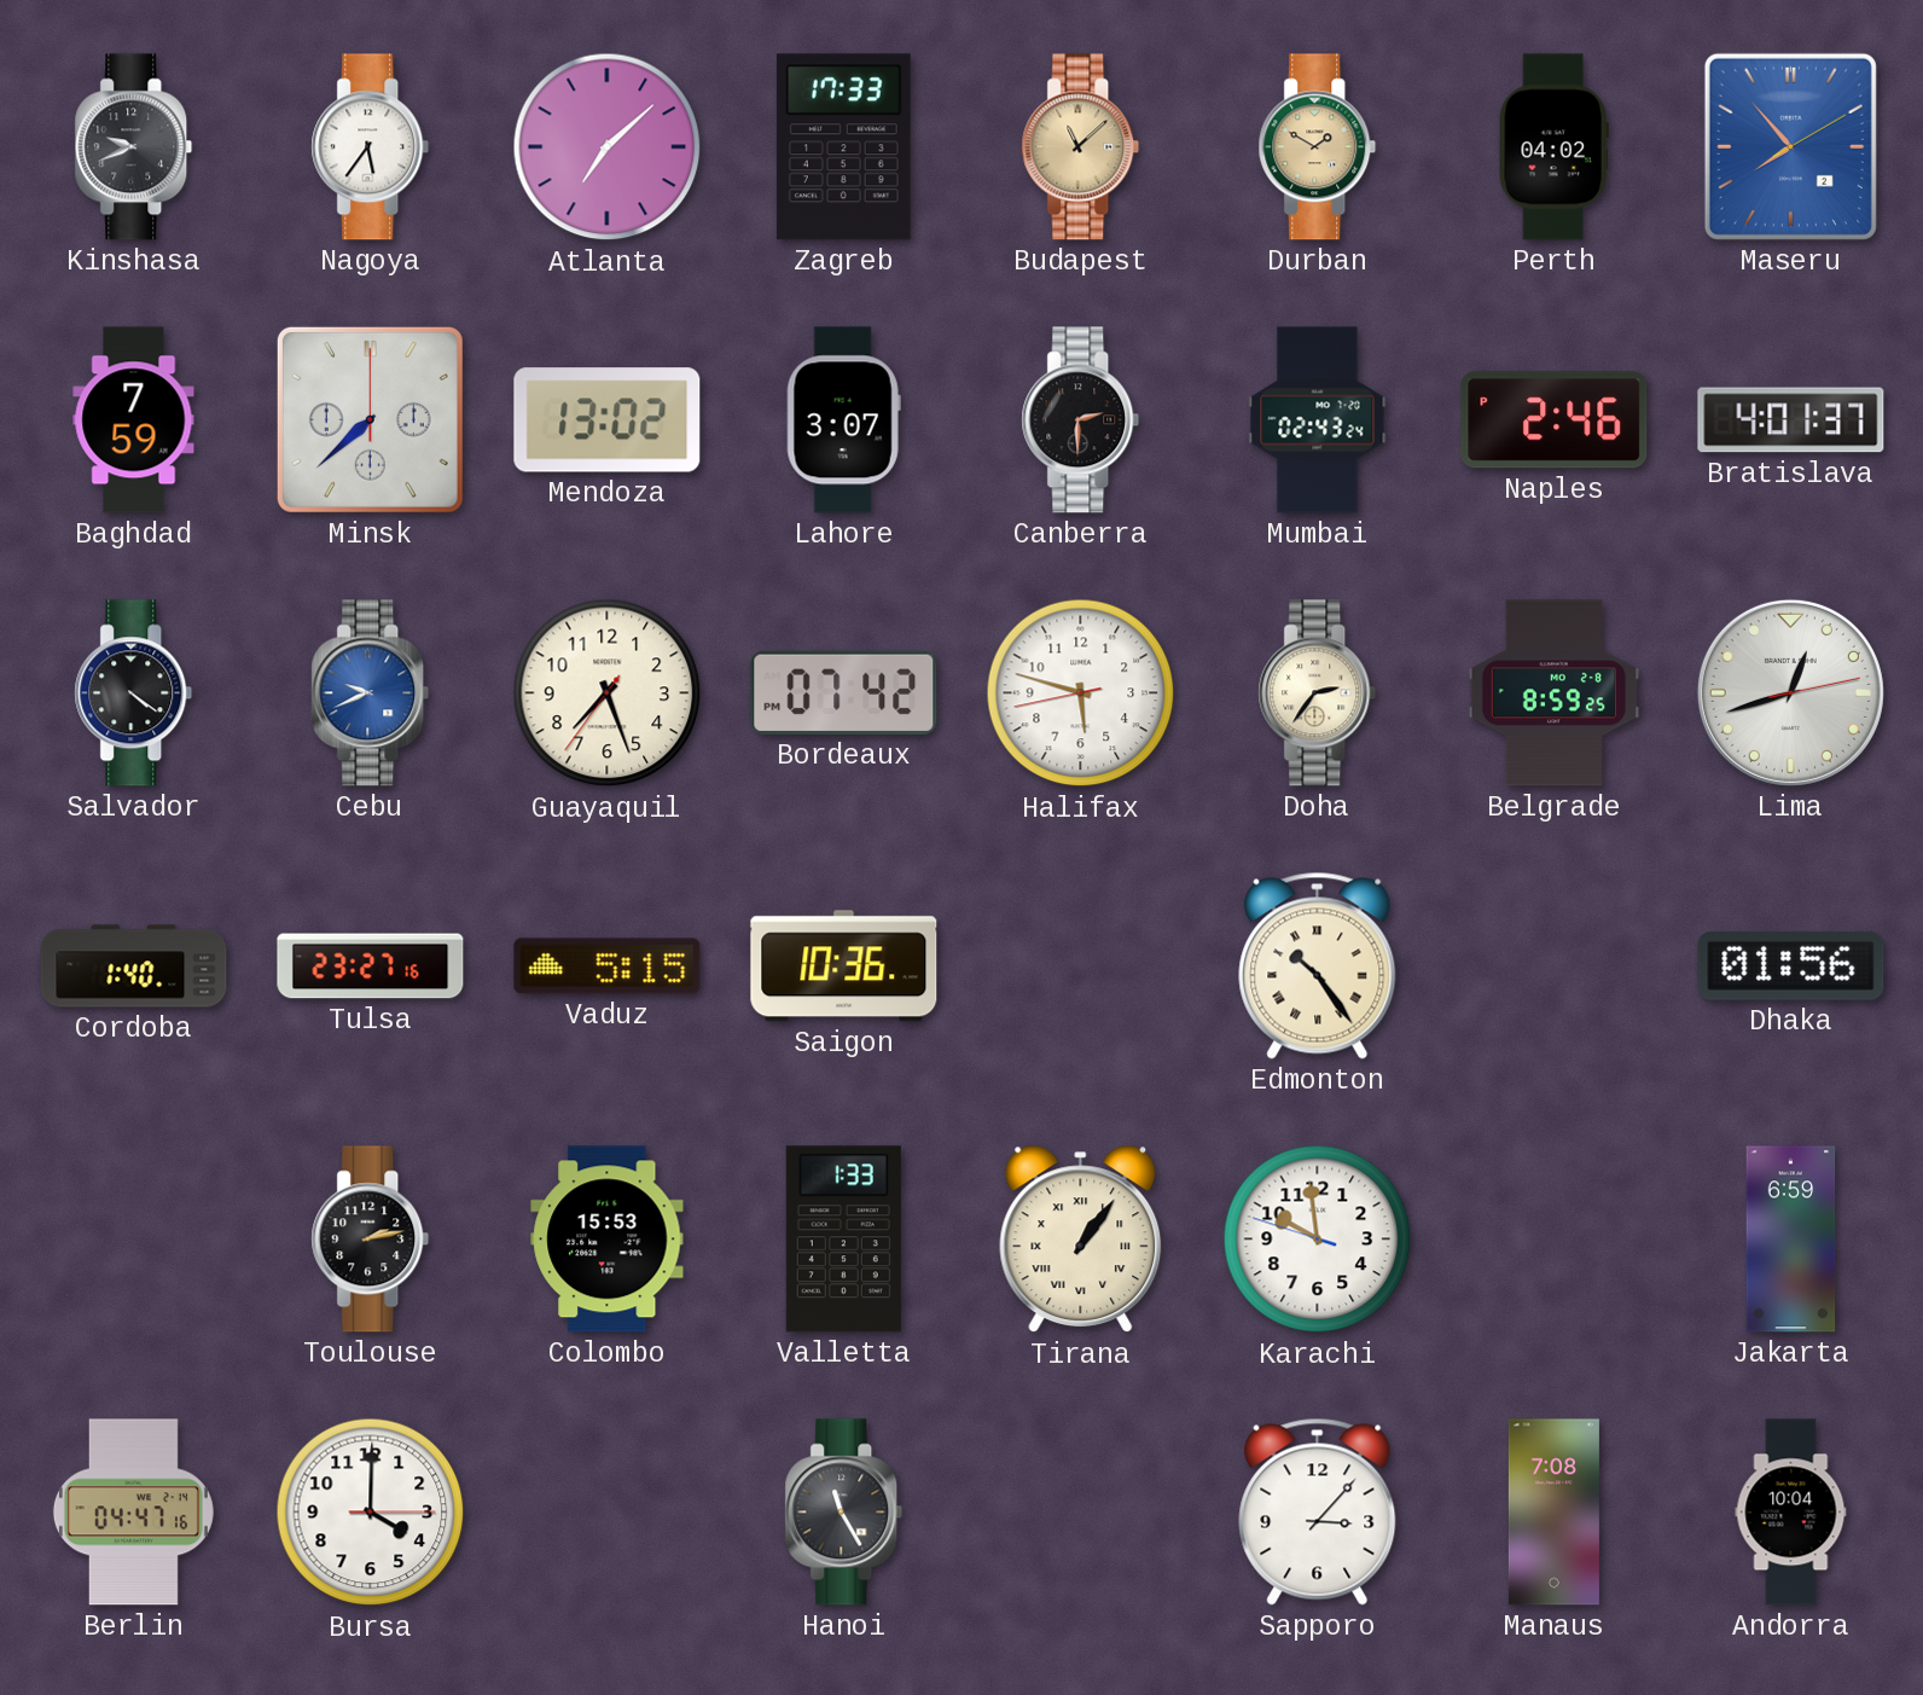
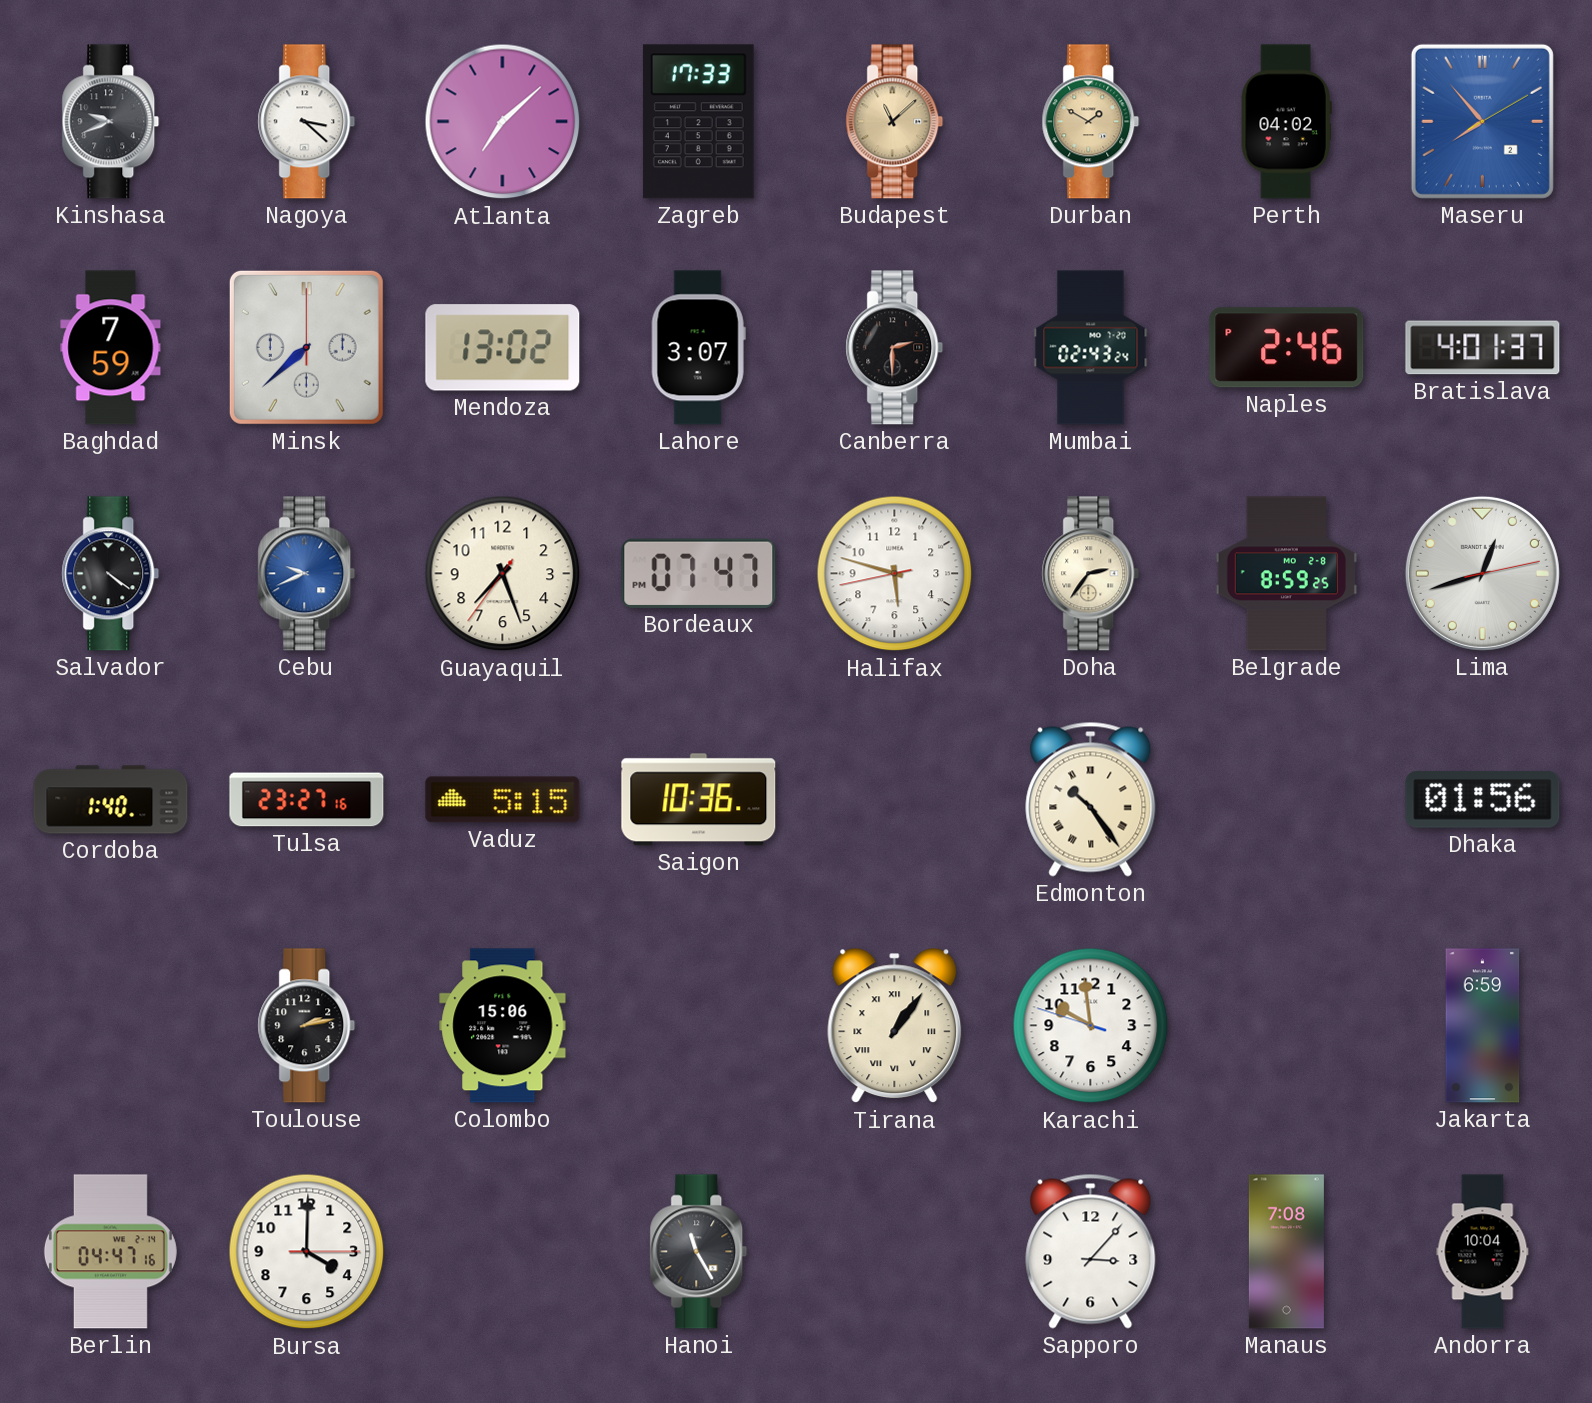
Nagoya: 5:36 -> 3:22 (307, 122)
Bordeaux: 07:42 -> 07:47 (699, 573)
Colombo: 15:53 -> 15:06 (503, 1026)
Valletta: 1:33 -> none (843, 1240)
